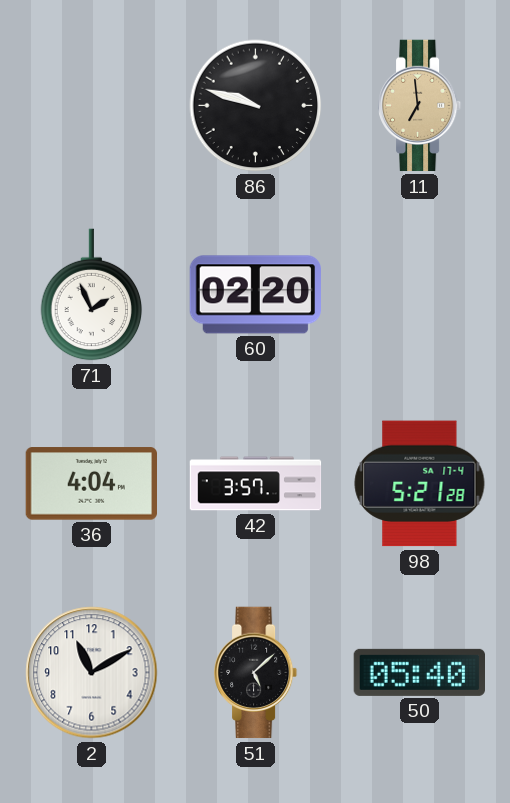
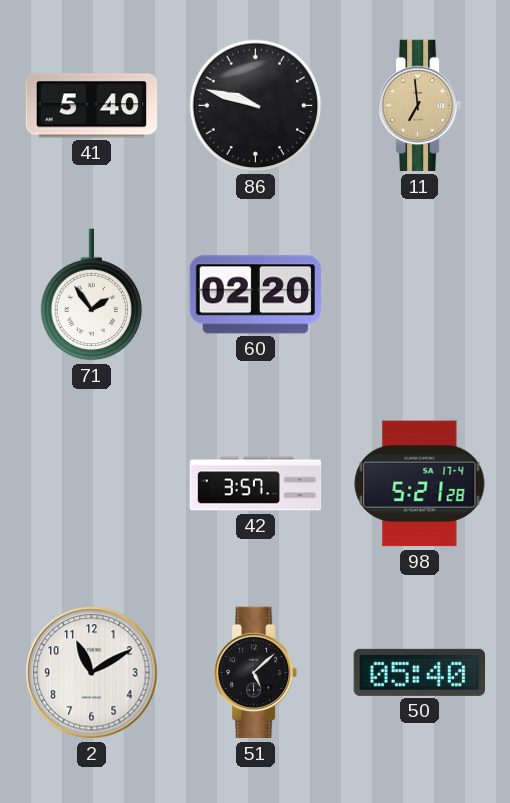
41: none -> 5:40 (92, 106)
71: 1:56 -> 1:54 (92, 295)
36: 4:04 -> none (91, 484)
